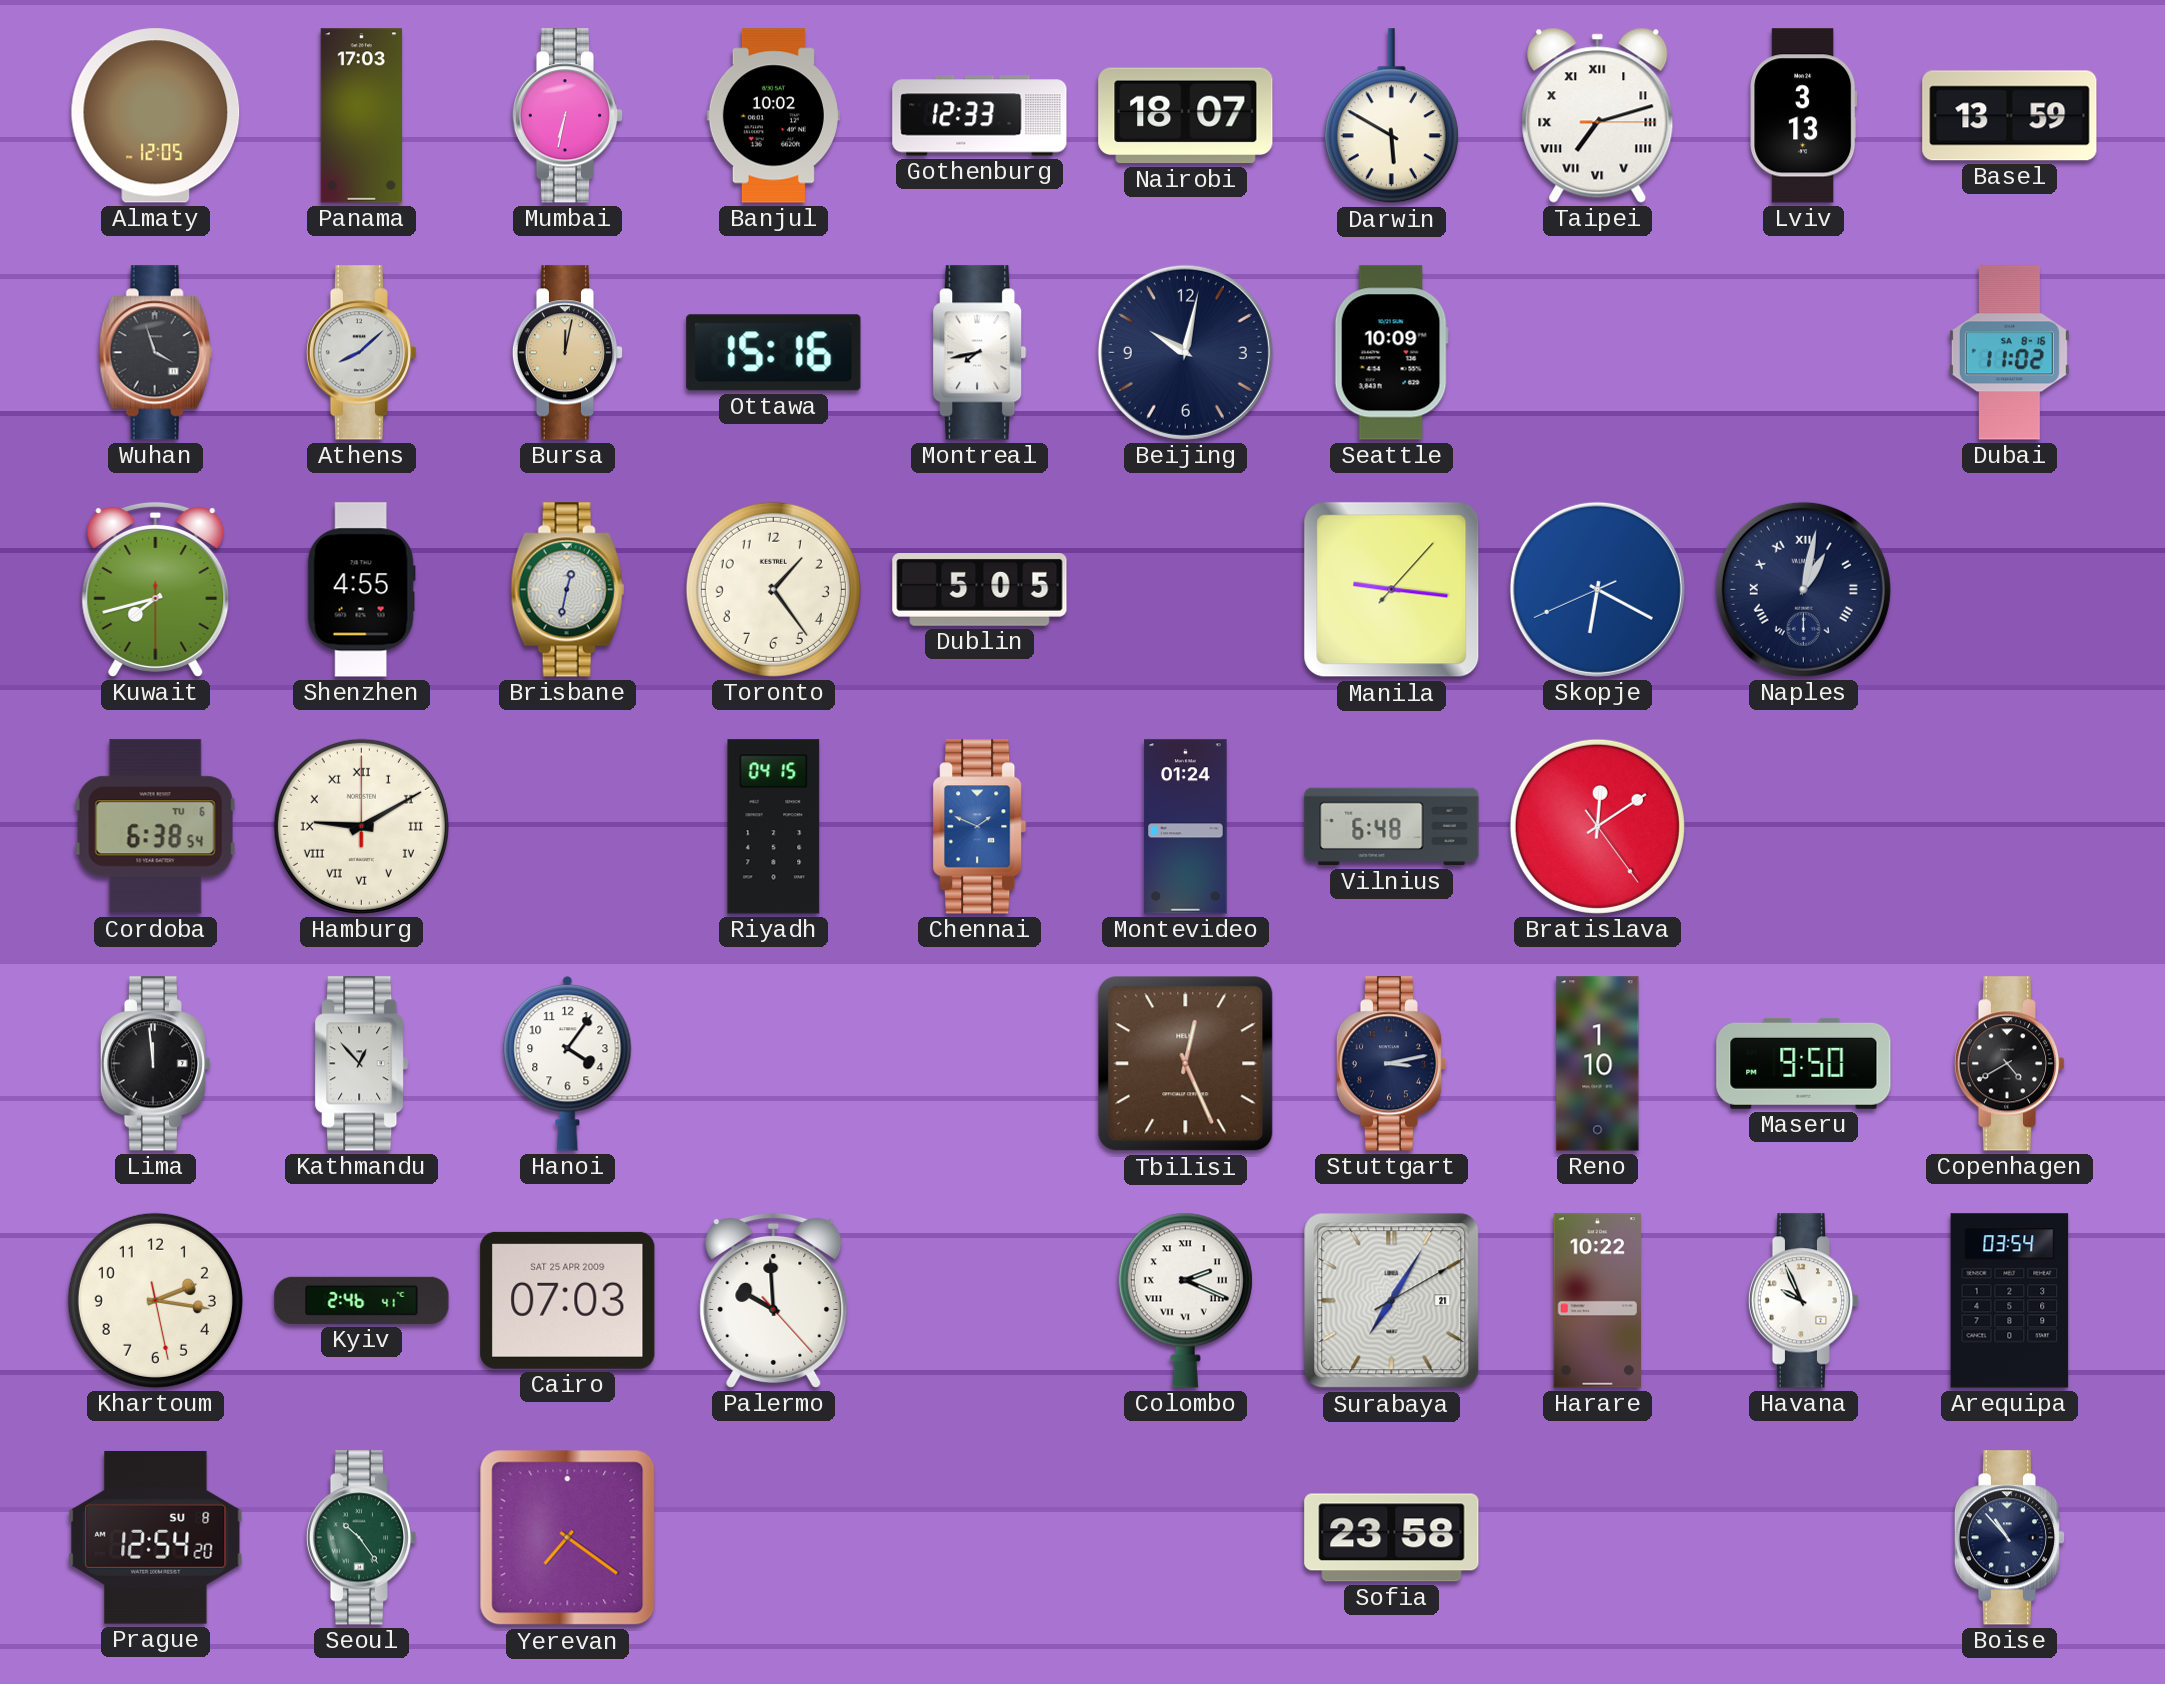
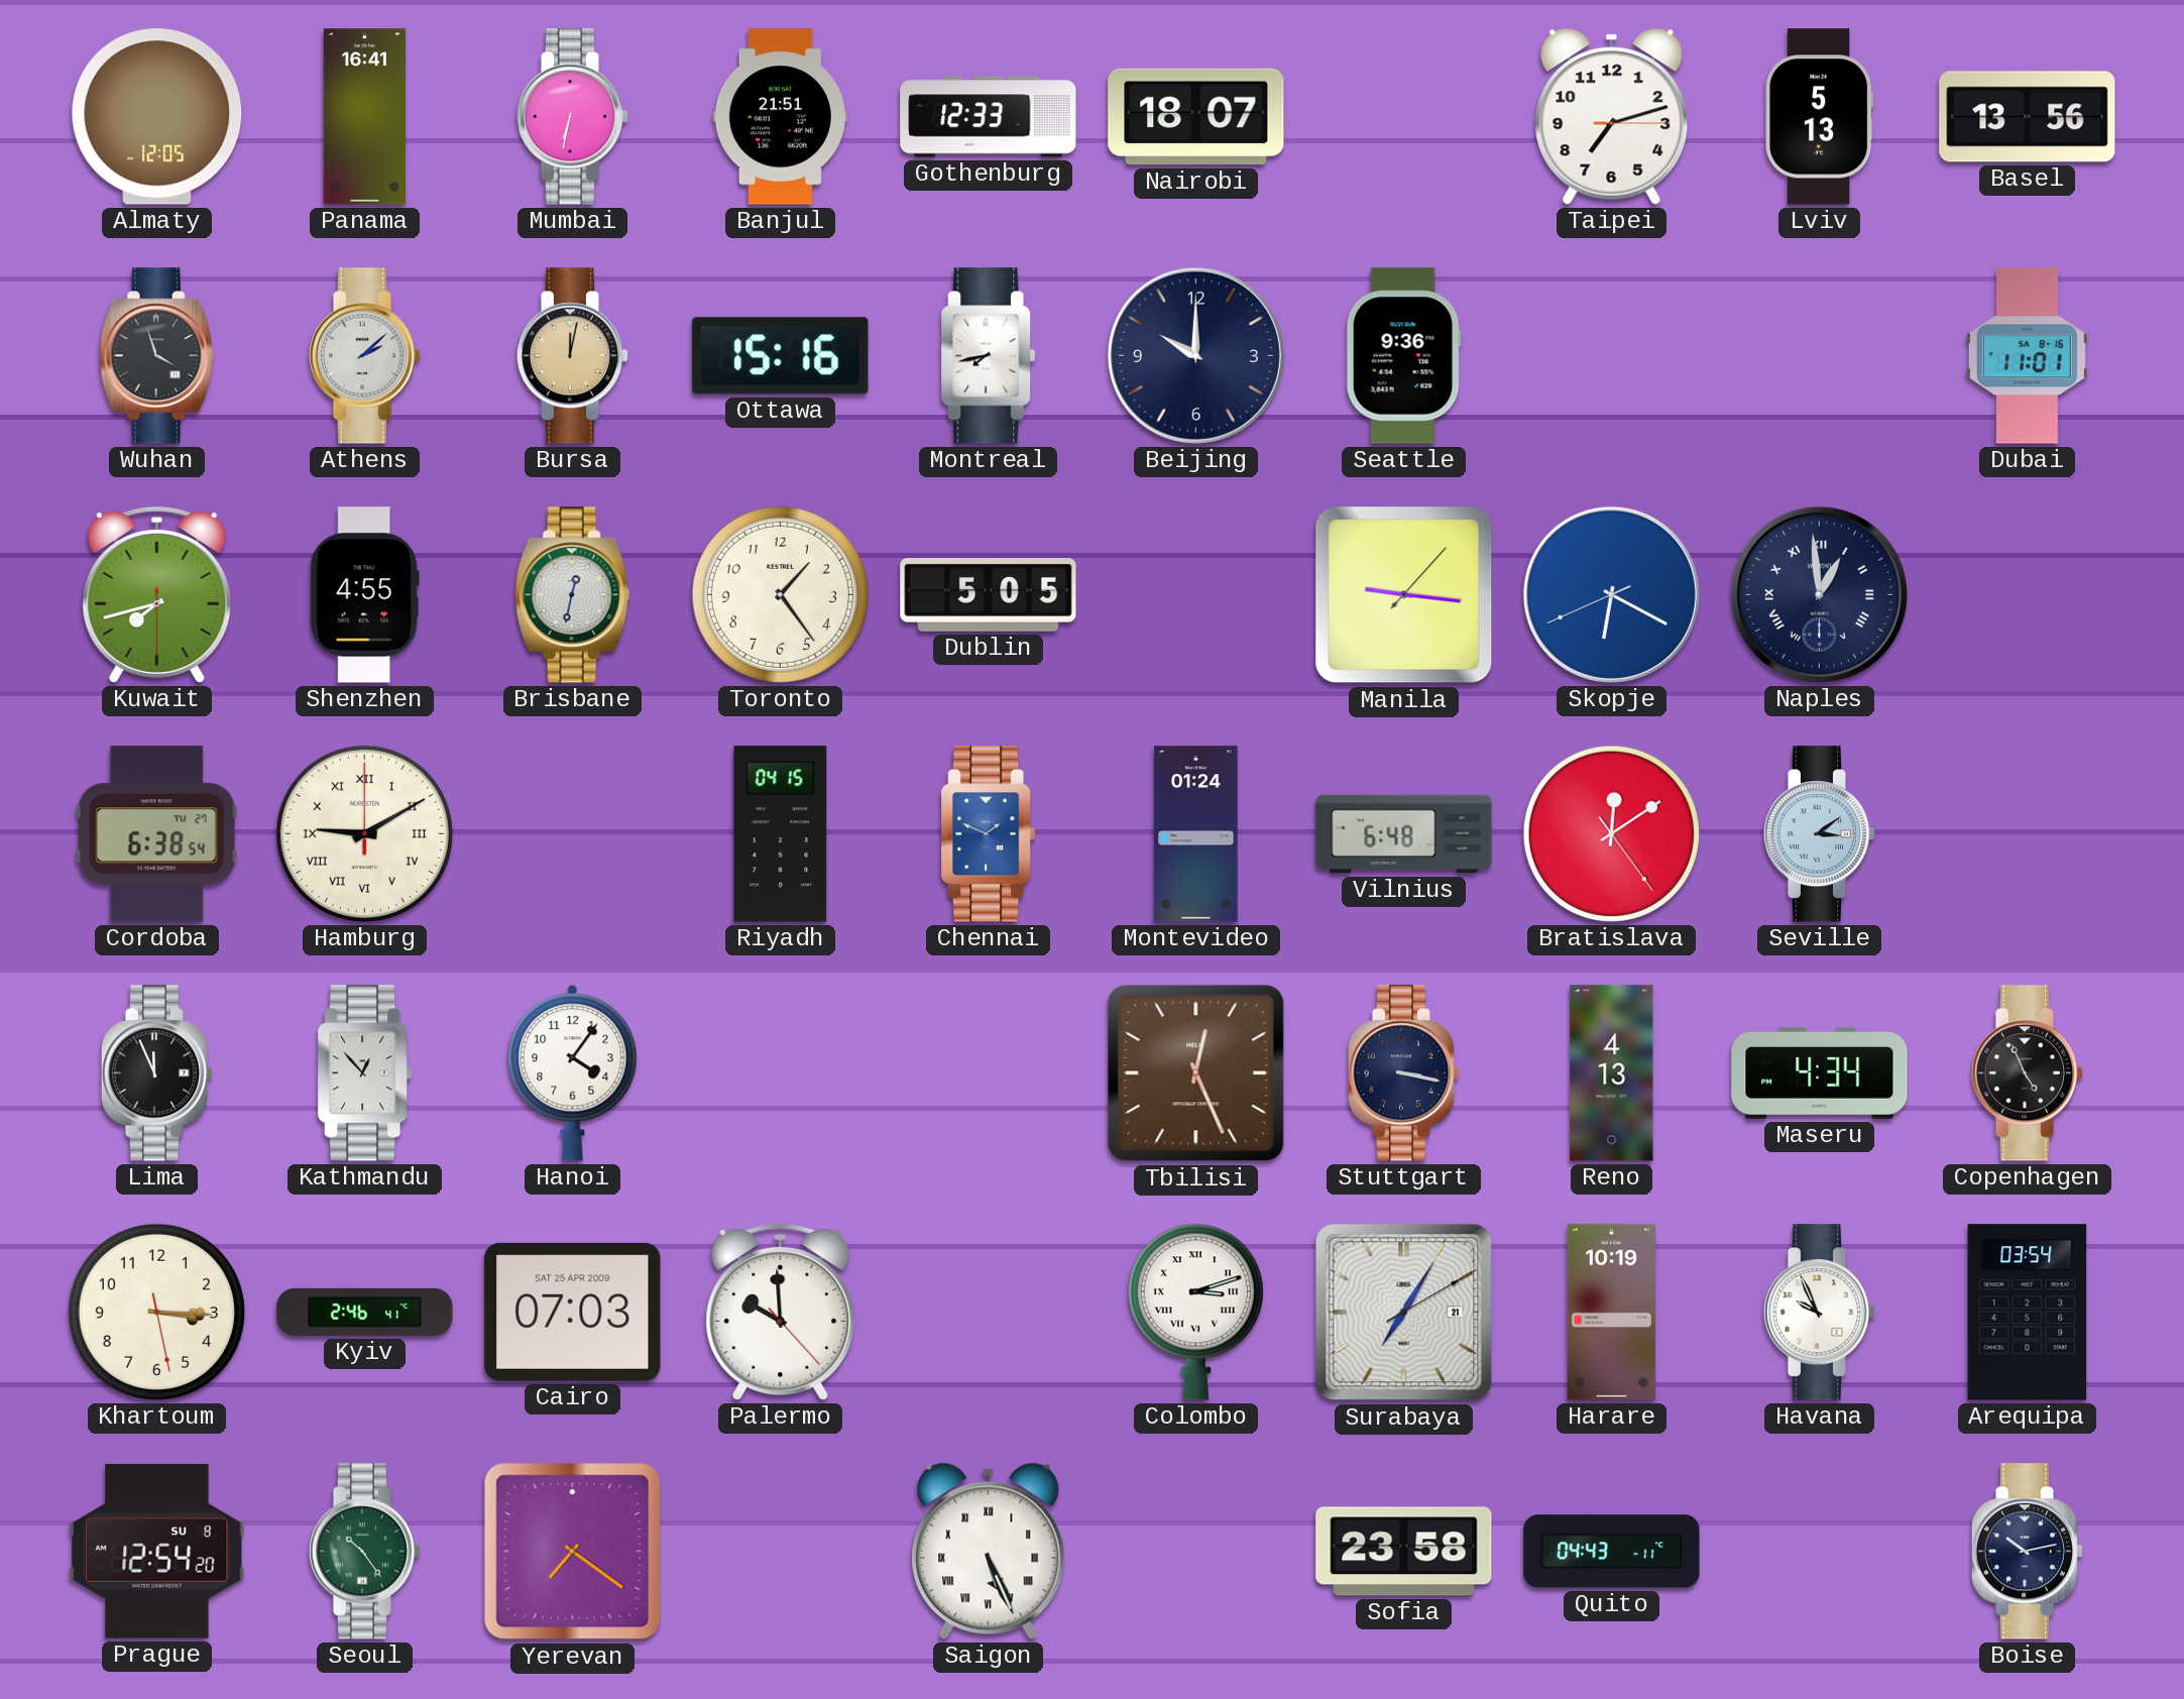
Panama: 17:03 -> 16:41 (365, 117)
Banjul: 10:02 -> 21:51 (780, 117)
Darwin: 5:50 -> none (1391, 116)
Taipei numerals: Roman -> Arabic (1612, 116)
Lviv: 3:13 -> 5:13 (1820, 117)
Basel: 13:59 -> 13:56 (2028, 117)
Athens: 8:08 -> 2:08 (365, 356)
Beijing: 10:02 -> 10:00 (1195, 355)
Seattle: 10:09 -> 9:36 (1403, 356)
Dubai: 11:02 -> 11:01 (2027, 356)
Naples: 1:02 -> 12:59 (1819, 594)
Cordoba date: TU 6 -> TU 27 (156, 834)
Seville: none -> 3:09 (1820, 834)
Lima: 11:59 -> 11:56 (157, 1073)
Stuttgart: 3:13 -> 3:17 (1404, 1073)
Reno: 1:10 -> 4:13 (1612, 1073)
Maseru: 9:50 -> 4:34 (1820, 1072)
Copenhagen: 4:40 -> 4:56 (2028, 1073)
Khartoum: 2:16 -> 3:15 (156, 1312)
Colombo: 2:19 -> 3:12 (1195, 1312)
Harare: 10:22 -> 10:19 (1611, 1313)
Saigon: none -> 5:26 (989, 1551)
Quito: none -> 04:43 (1612, 1552)
Boise: 10:53 -> 10:13 (2028, 1552)
